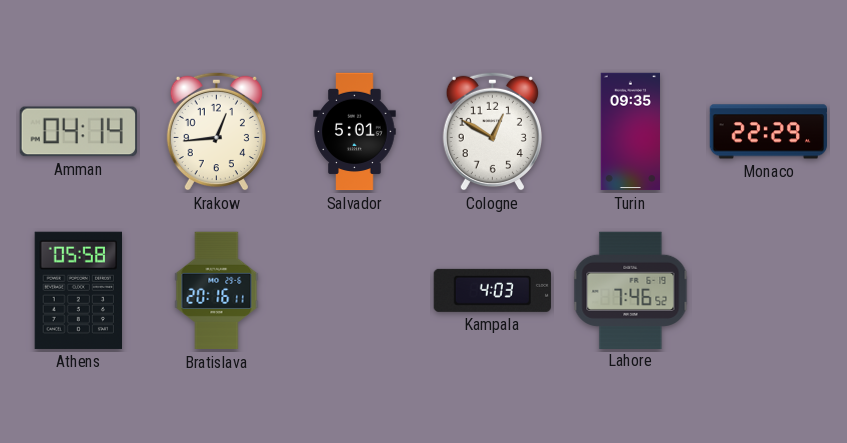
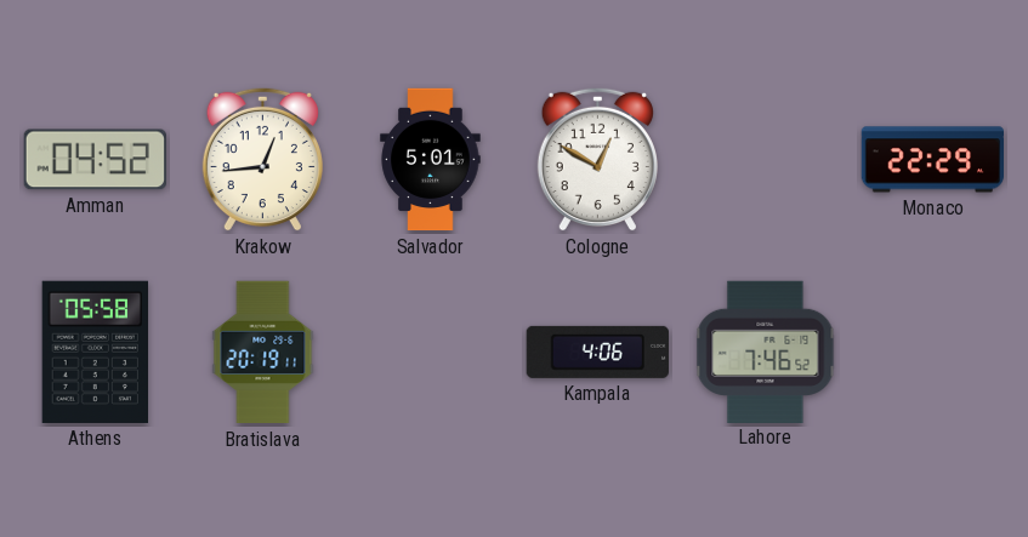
Amman: 04:14 -> 04:52 (95, 160)
Turin: 09:35 -> none (630, 132)
Bratislava: 20:16 -> 20:19 (263, 353)
Kampala: 4:03 -> 4:06 (597, 352)
